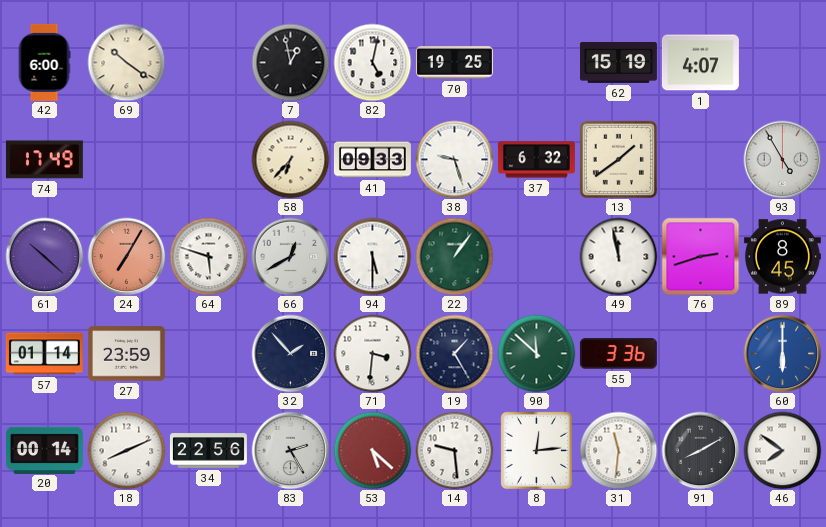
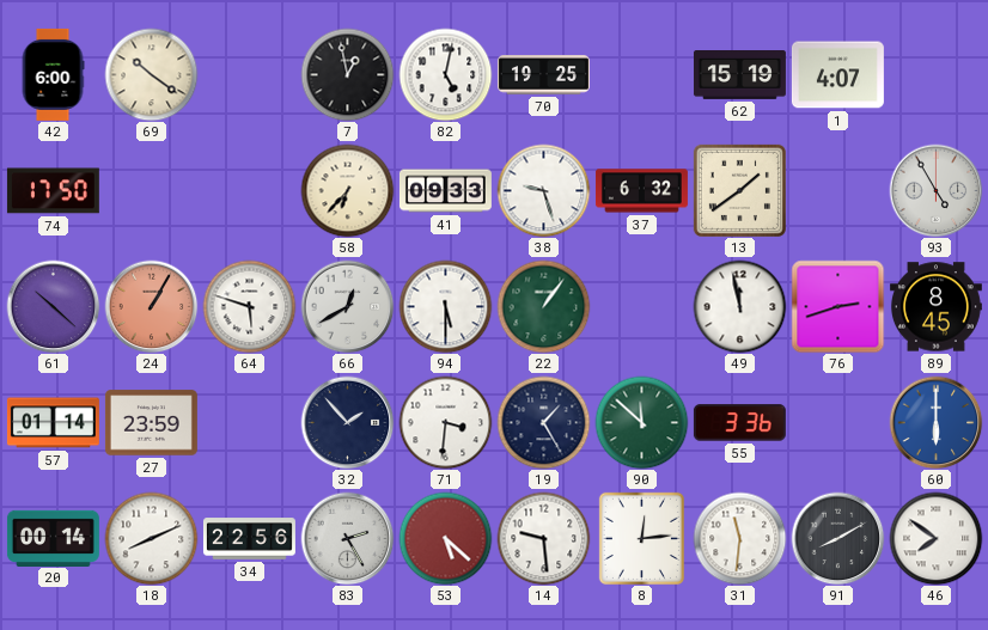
74: 17:49 -> 17:50 (53, 191)
24: 7:05 -> 1:05 (151, 306)
